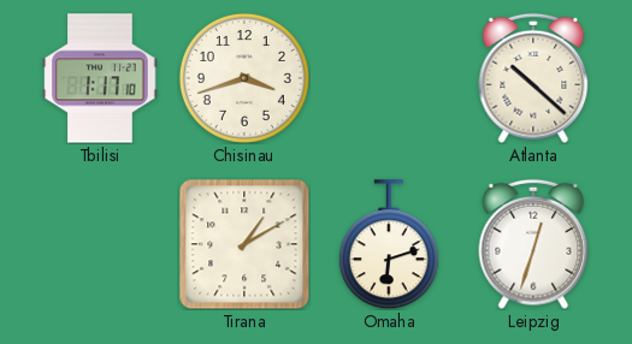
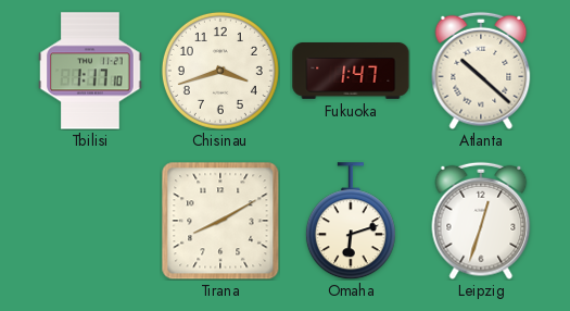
Fukuoka: none -> 1:47 (351, 72)
Tirana: 1:10 -> 8:10 (220, 221)
